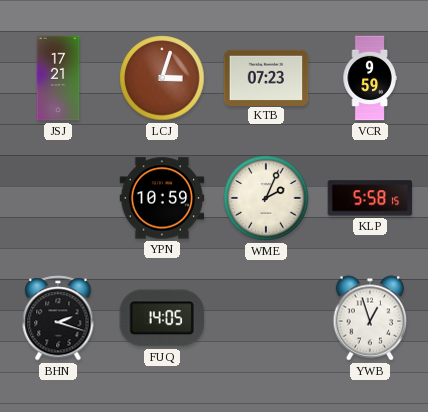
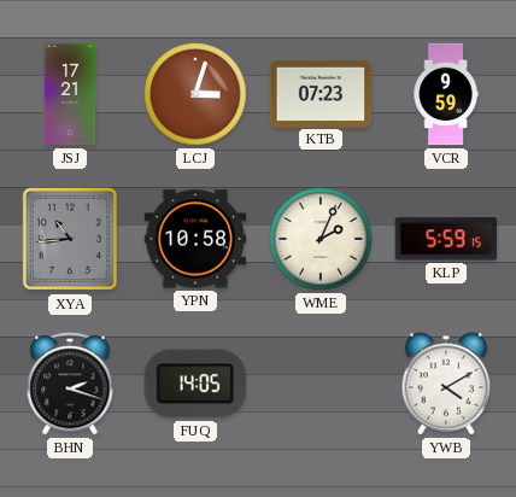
XYA: none -> 10:44 (70, 239)
YPN: 10:59 -> 10:58 (195, 239)
KLP: 5:58 -> 5:59 (446, 239)
YWB: 12:57 -> 4:10 (446, 384)
